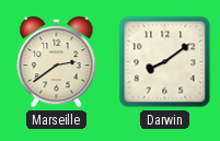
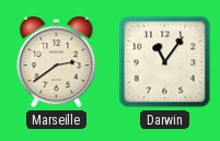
Darwin: 8:09 -> 11:06 (165, 62)
